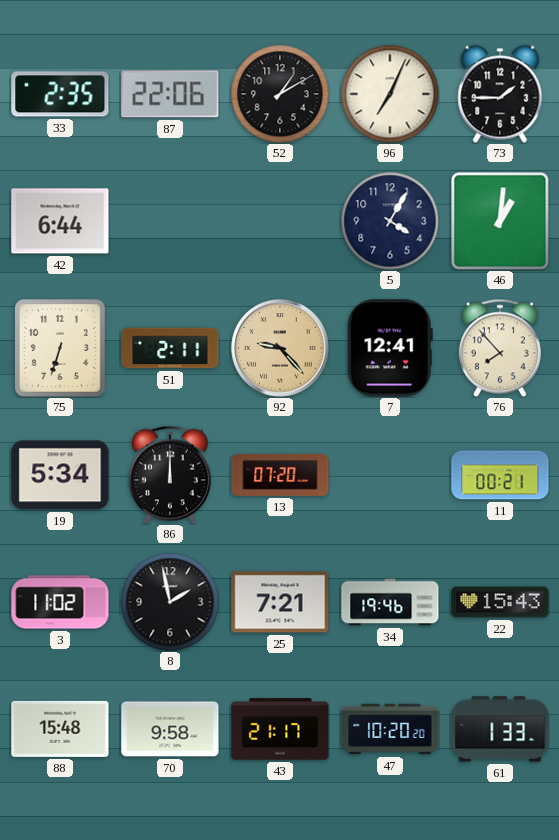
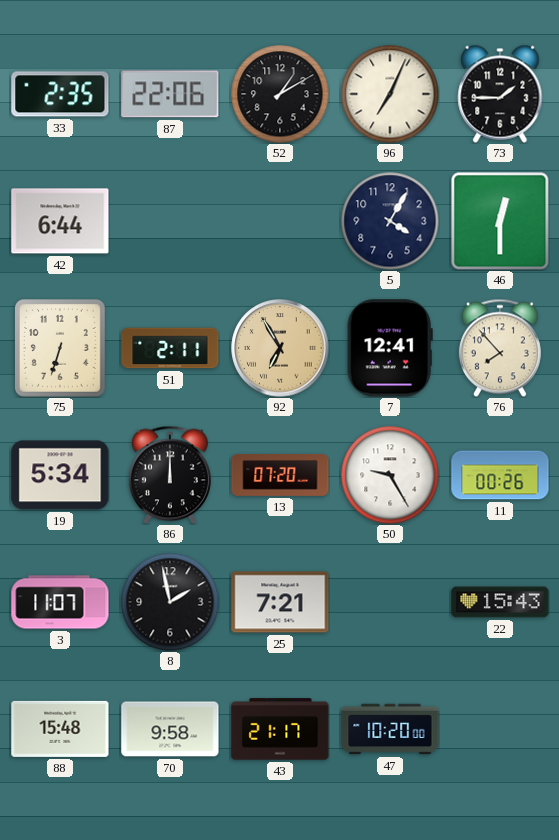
46: 1:01 -> 12:30 (500, 221)
92: 9:23 -> 6:55 (280, 348)
50: none -> 9:25 (390, 475)
11: 00:21 -> 00:26 (500, 475)
3: 11:02 -> 11:07 (60, 602)
34: 19:46 -> none (390, 602)
47: 10:20:20 -> 10:20:00 (390, 729)
61: 1:33 -> none (500, 729)
